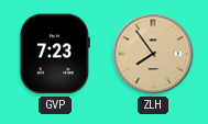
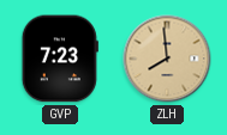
ZLH: 7:54 -> 7:59 (167, 59)
